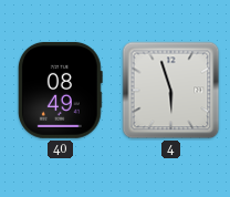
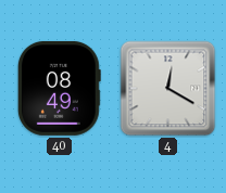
4: 5:57 -> 12:20 (168, 89)
